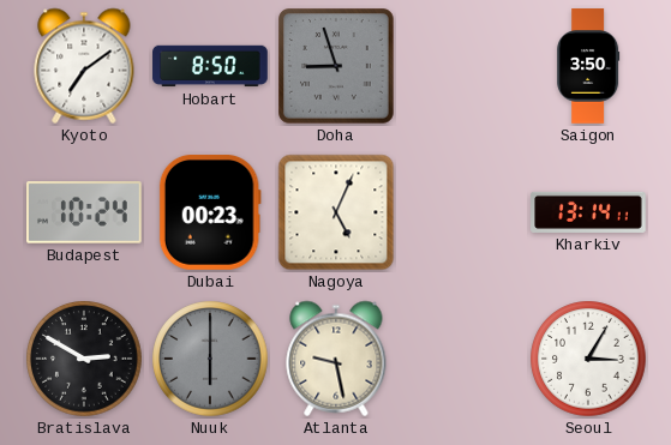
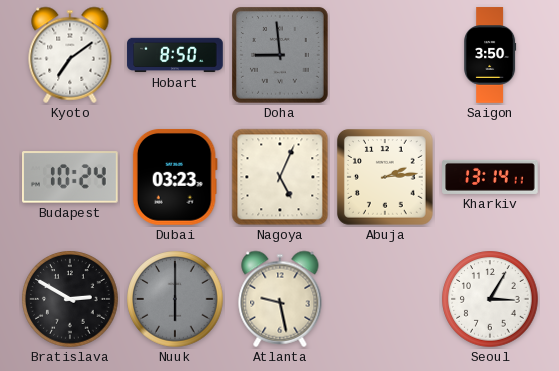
Doha: 8:57 -> 8:59 (281, 56)
Dubai: 00:23 -> 03:23 (175, 177)
Abuja: none -> 2:14 (385, 178)
